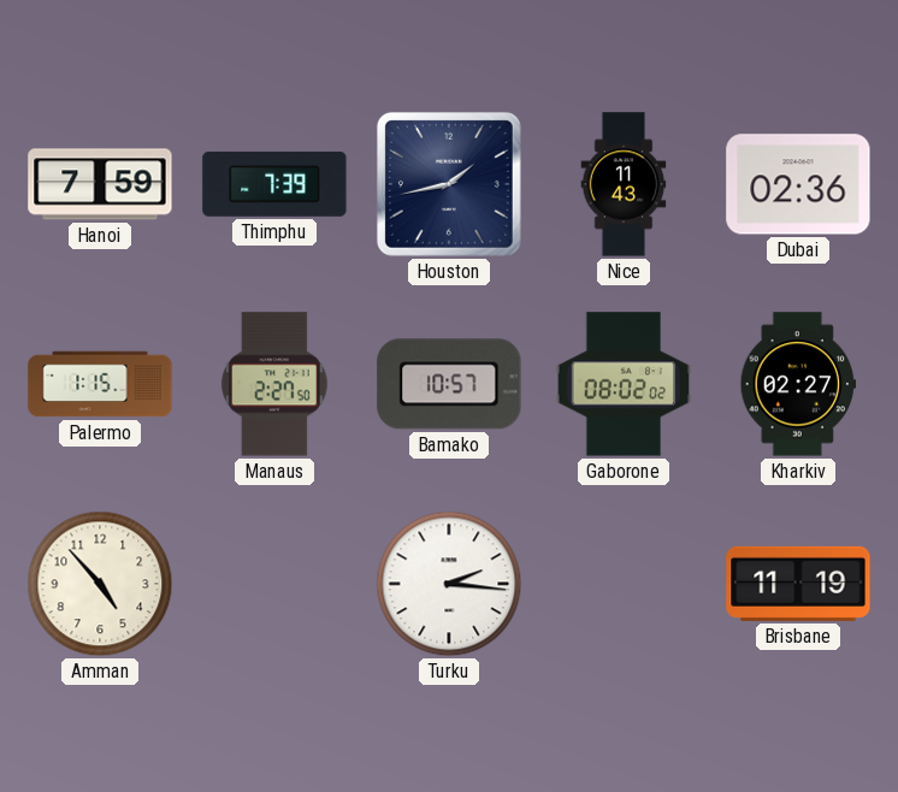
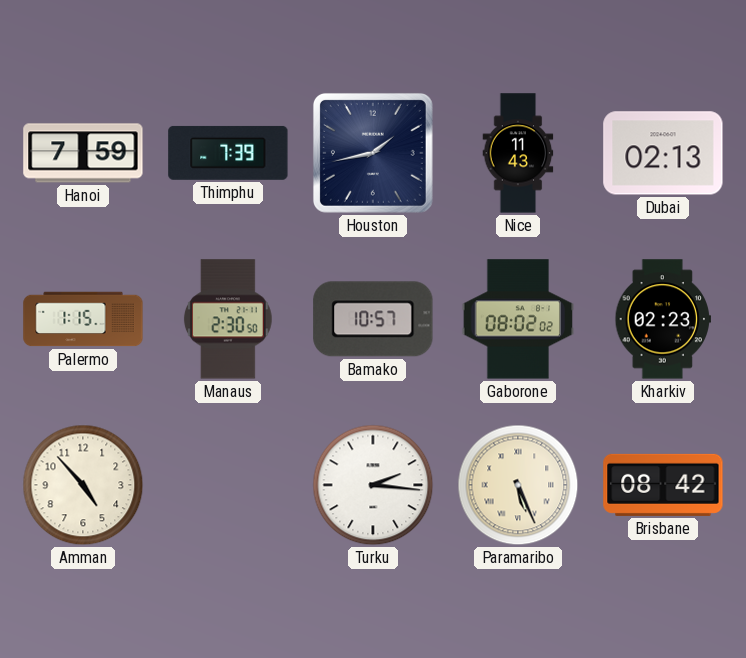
Dubai: 02:36 -> 02:13 (663, 153)
Manaus: 2:27 -> 2:30 (228, 319)
Kharkiv: 02:27 -> 02:23 (662, 319)
Paramaribo: none -> 5:26 (518, 485)
Brisbane: 11:19 -> 08:42 (663, 485)
